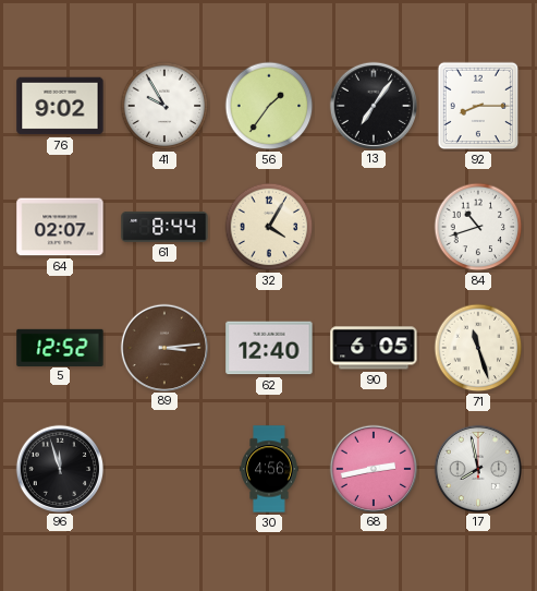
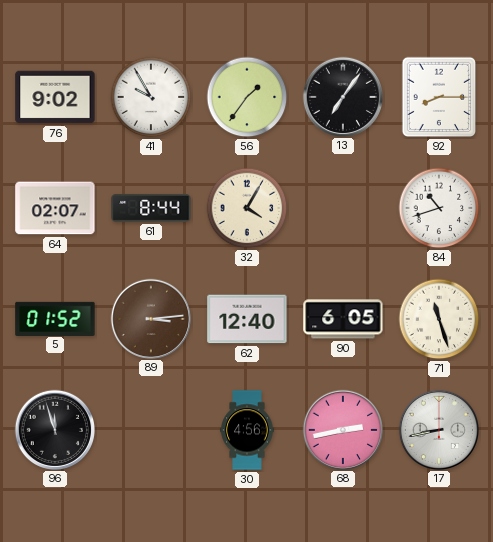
5: 12:52 -> 01:52 (55, 318)
17: 7:58 -> 8:43 (438, 429)
